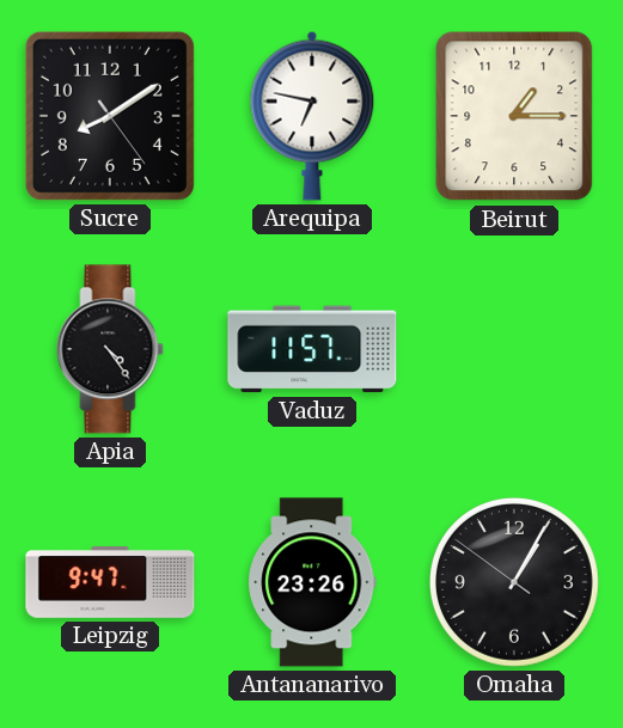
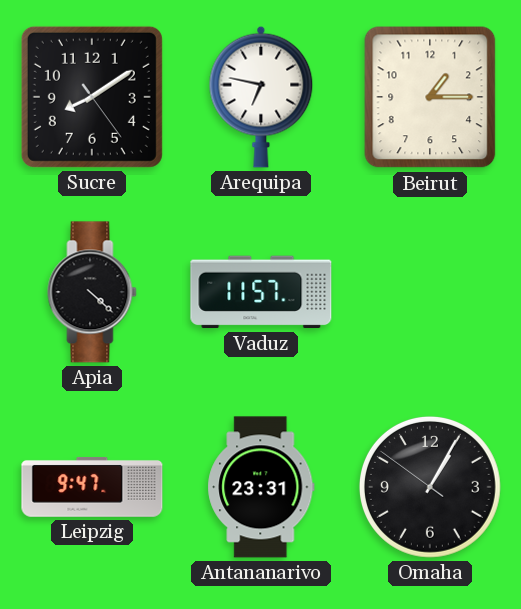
Apia: 4:24 -> 4:22 (92, 292)
Antananarivo: 23:26 -> 23:31 (261, 487)
